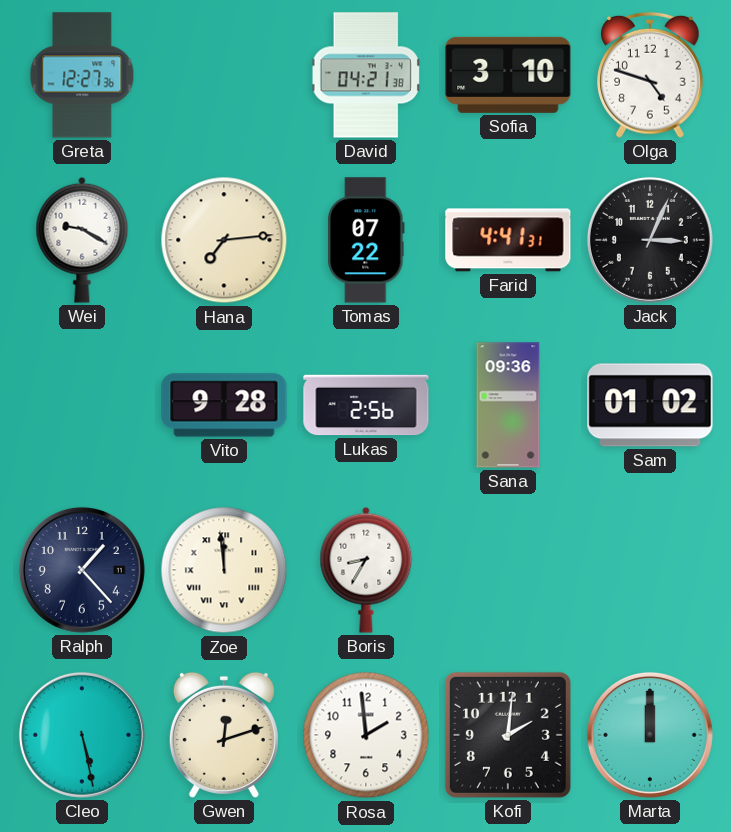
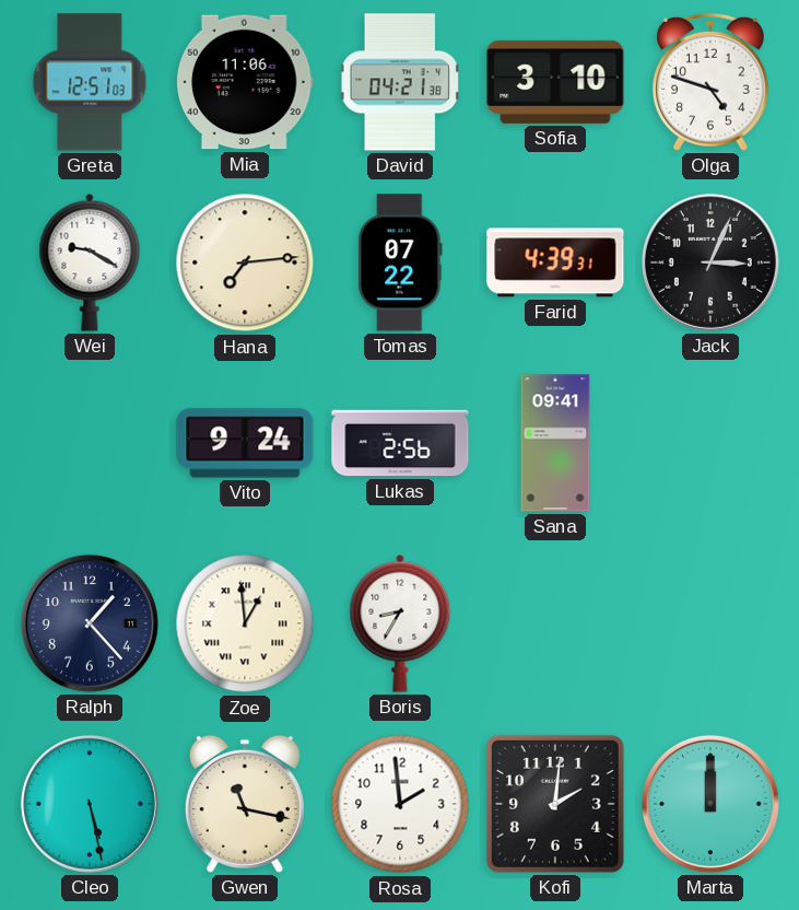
Greta: 12:27 -> 12:51 (90, 82)
Mia: none -> 11:06 (245, 82)
Farid: 4:41 -> 4:39 (555, 262)
Vito: 9:28 -> 9:24 (245, 443)
Sana: 09:36 -> 09:41 (555, 443)
Sam: 01:02 -> none (650, 405)
Zoe: 11:59 -> 12:59 (245, 623)
Gwen: 12:12 -> 11:17 (245, 804)
